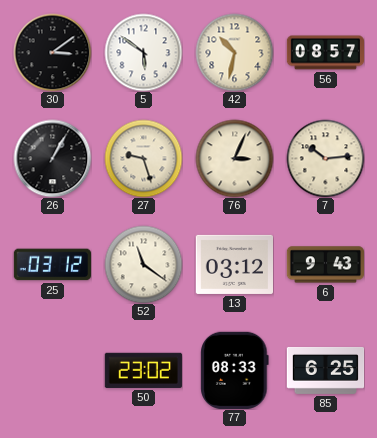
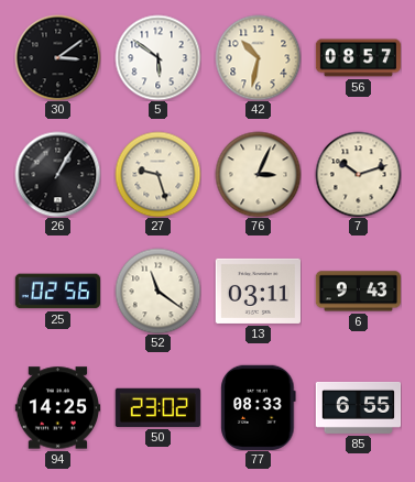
7: 10:14 -> 10:12 (358, 174)
25: 03:12 -> 02:56 (57, 292)
13: 03:12 -> 03:11 (258, 291)
94: none -> 14:25 (57, 408)
85: 6:25 -> 6:55 (358, 407)
